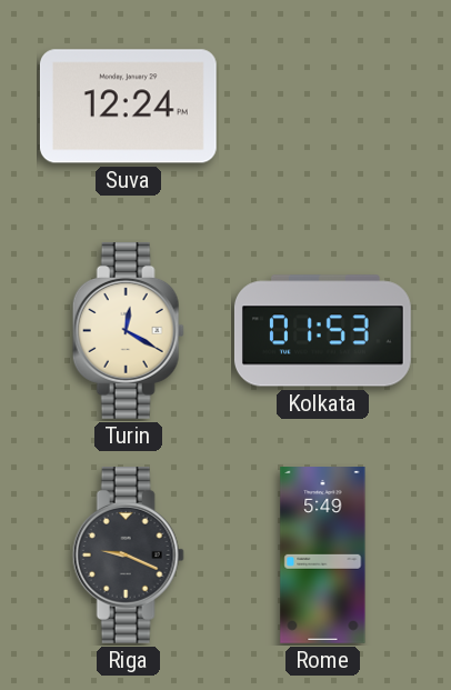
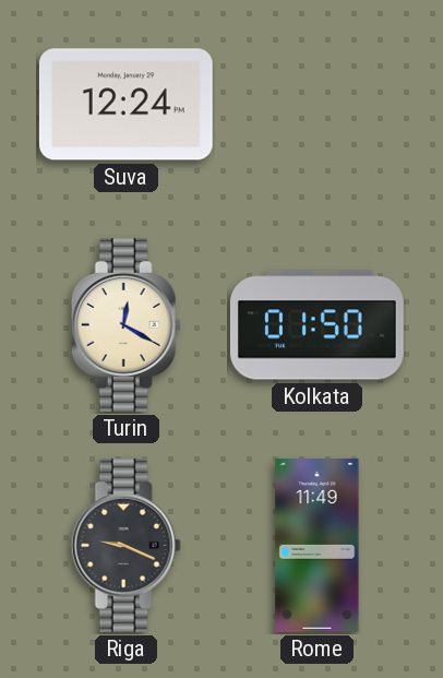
Kolkata: 01:53 -> 01:50 (316, 325)
Rome: 5:49 -> 11:49 (318, 546)
